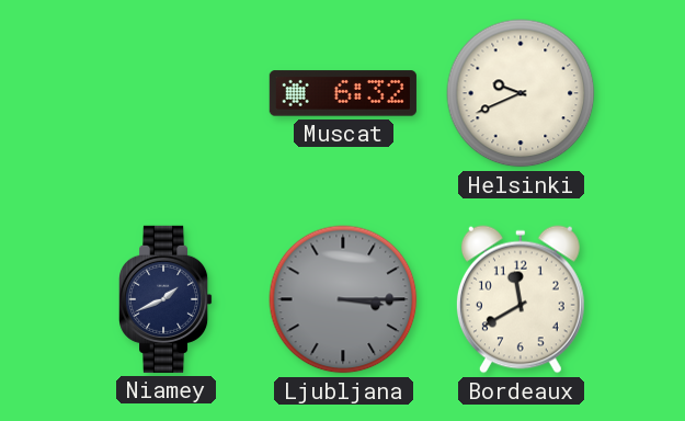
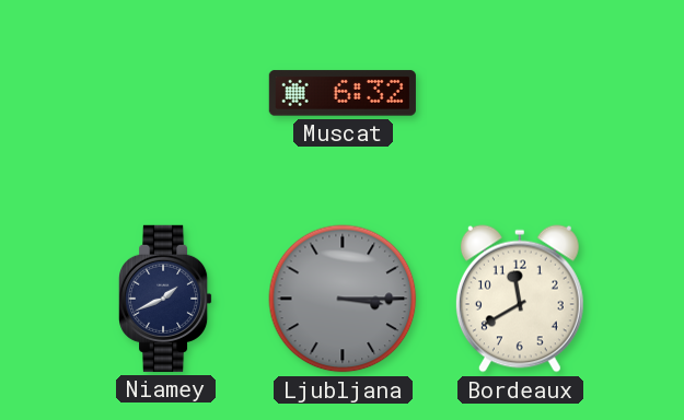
Helsinki: 9:41 -> none (521, 93)
